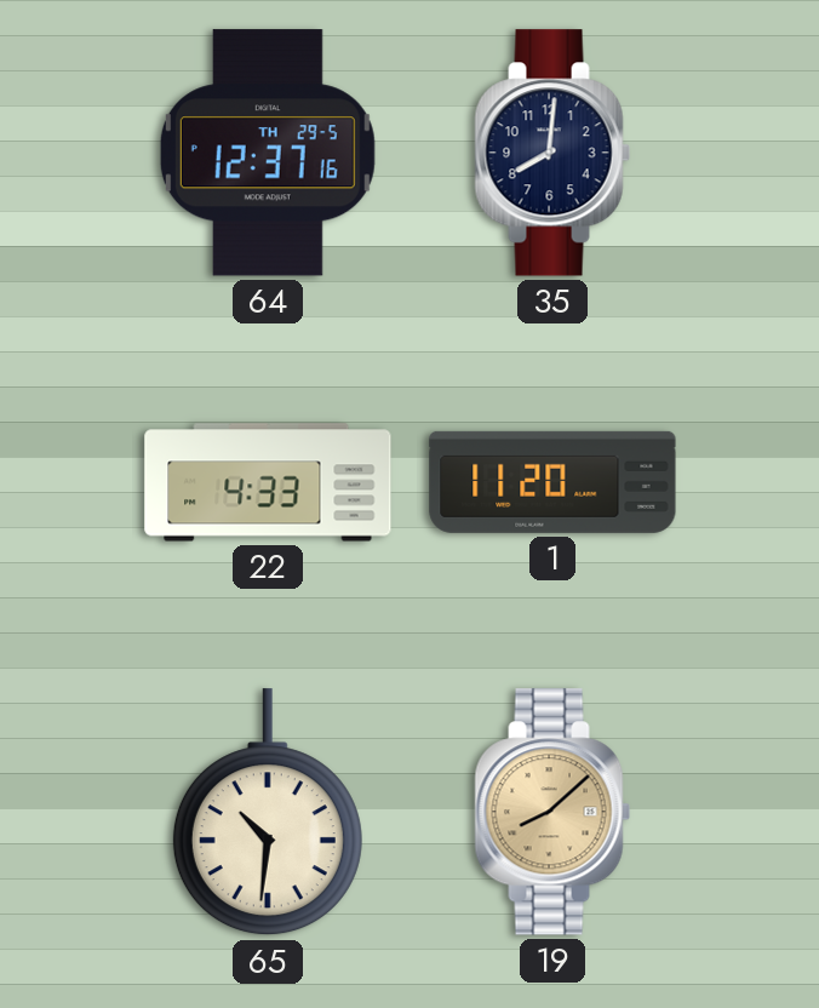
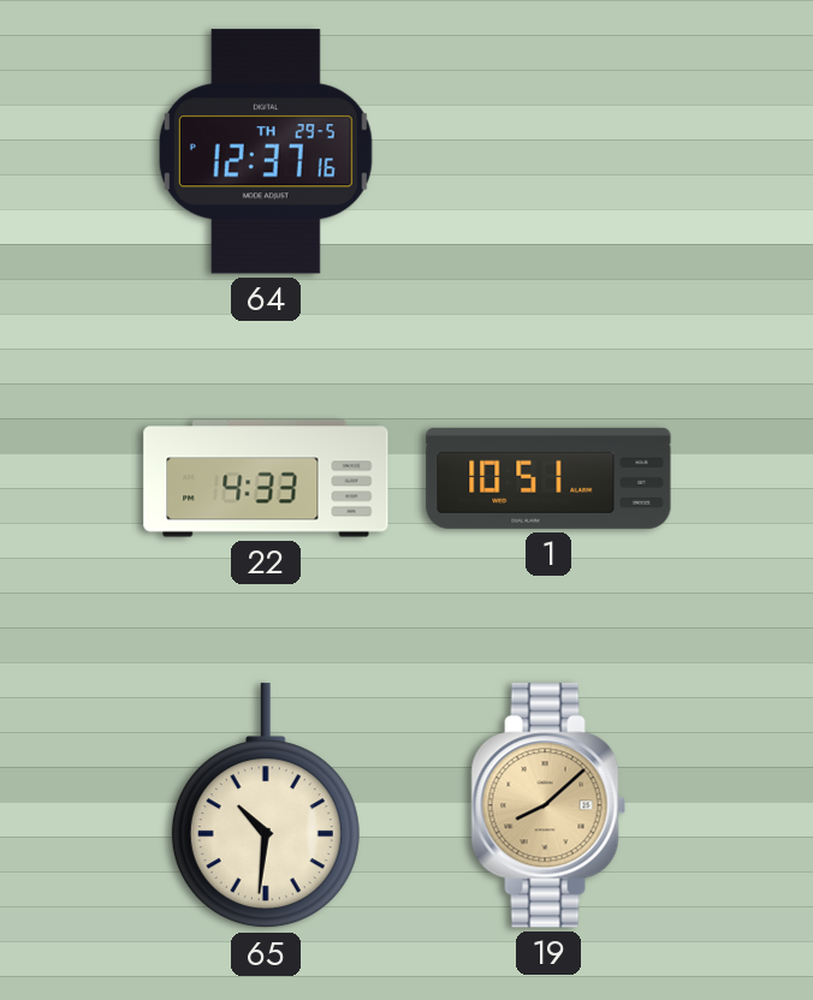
35: 8:01 -> none (552, 153)
1: 11:20 -> 10:51 (548, 478)
